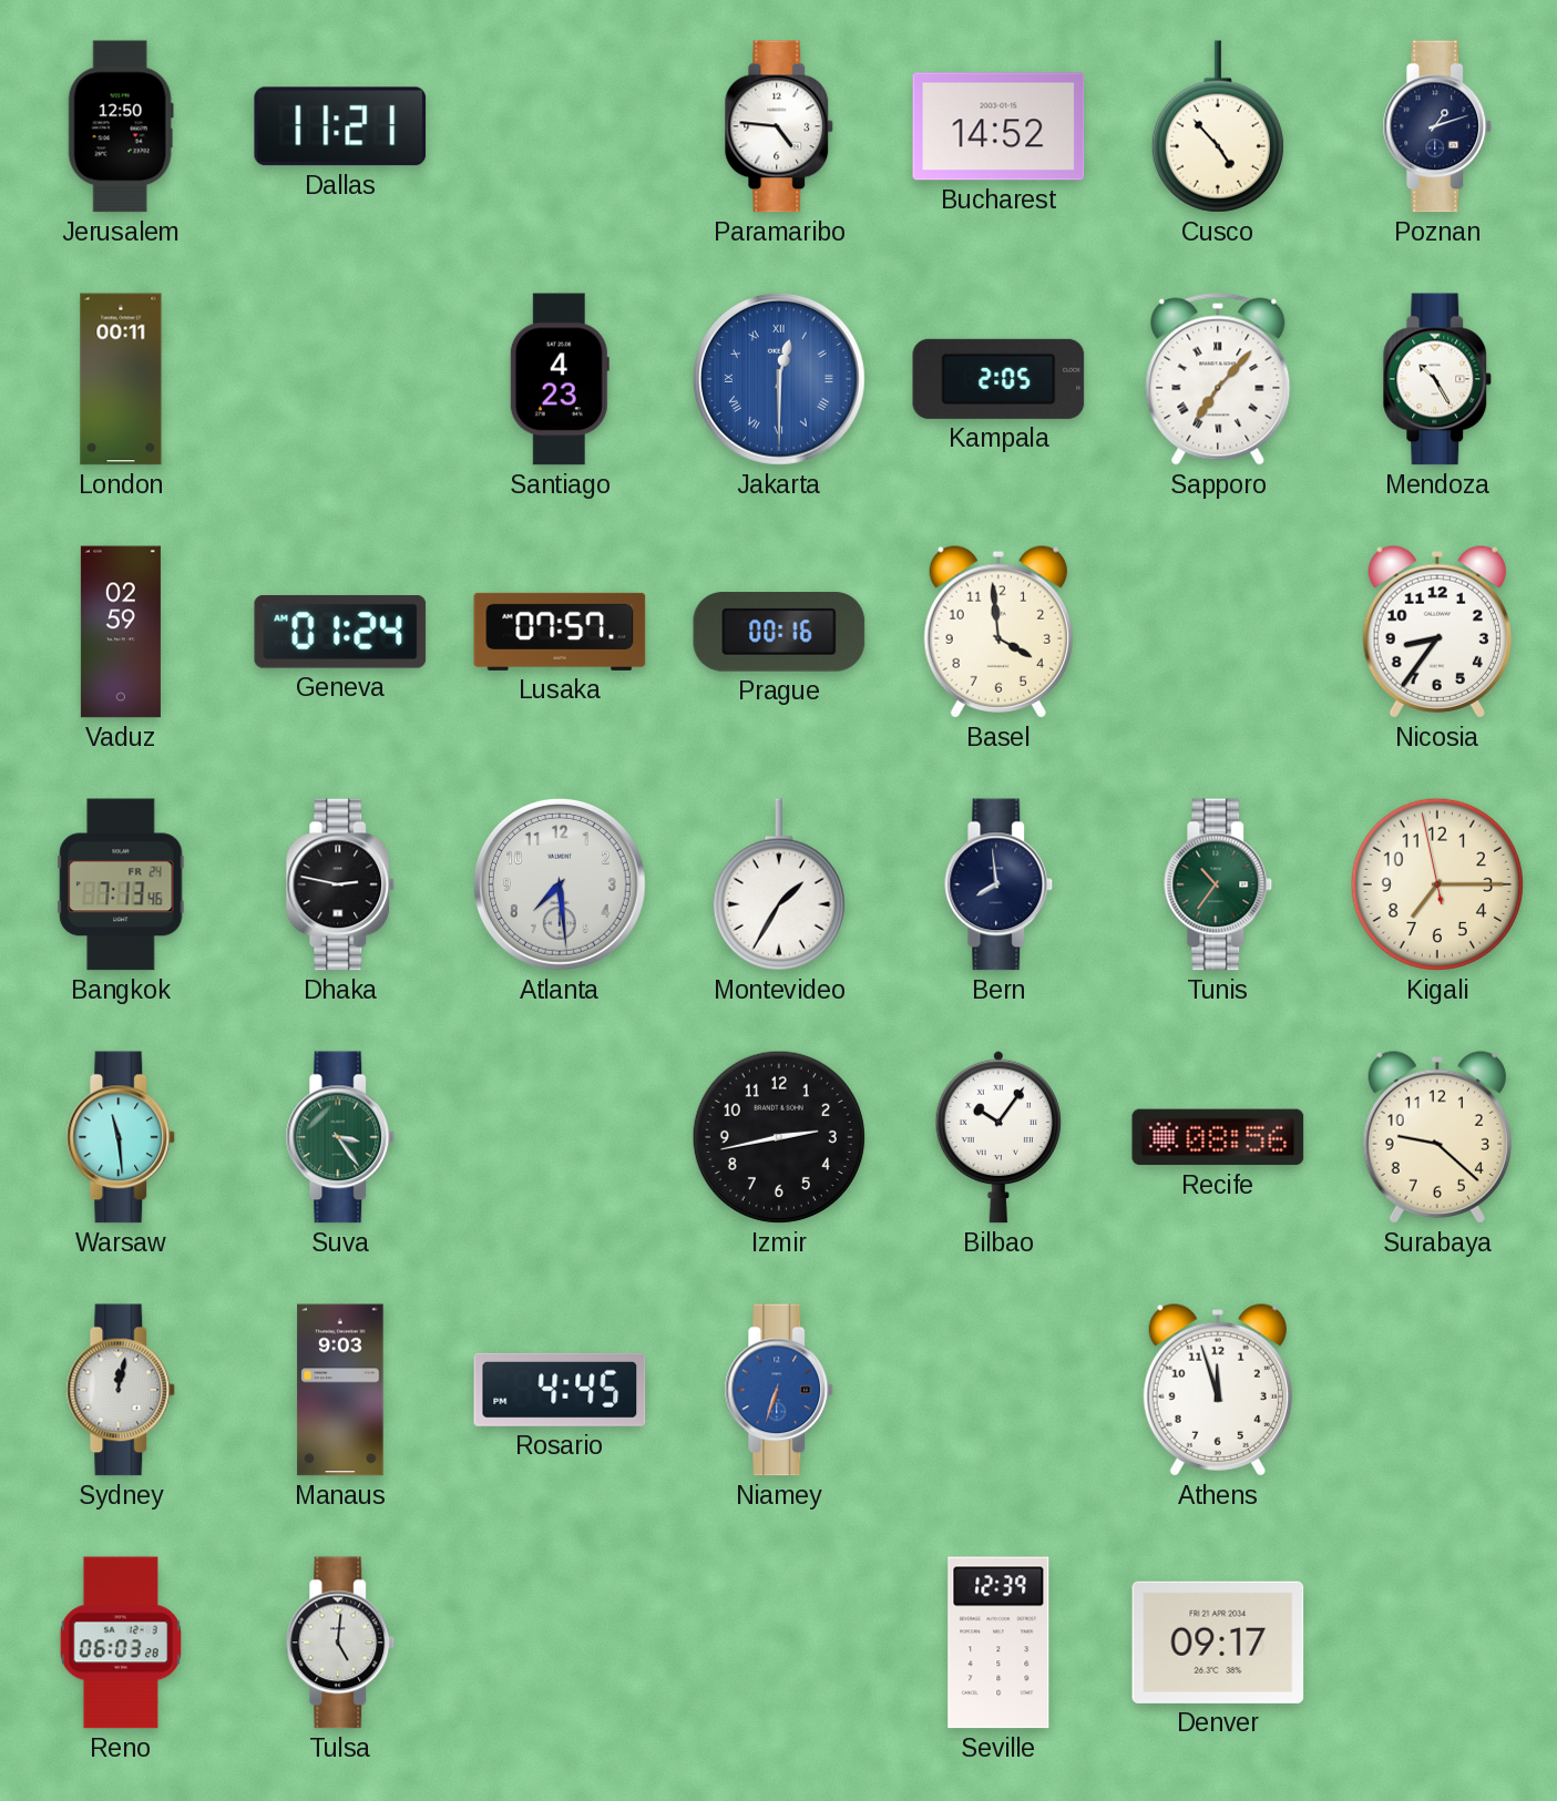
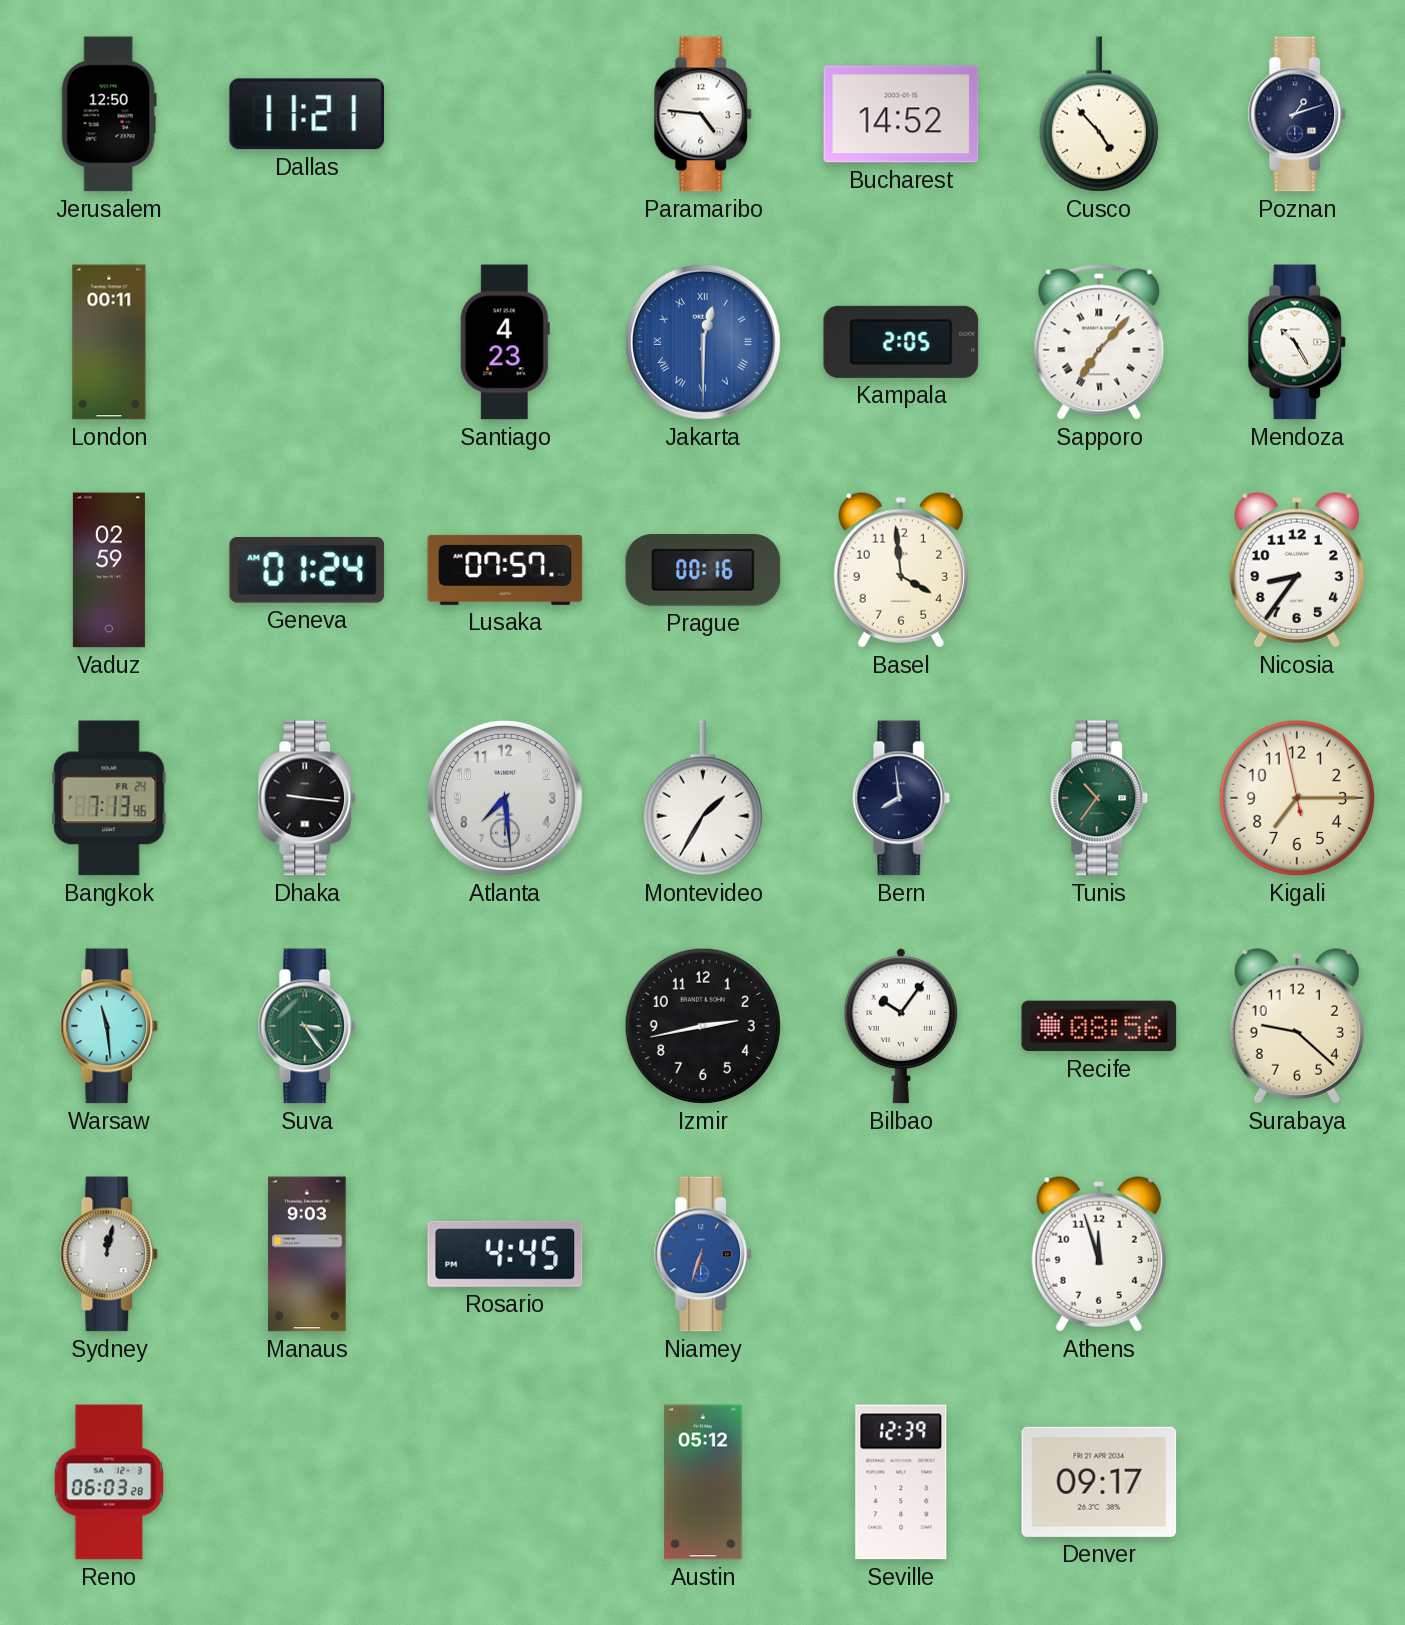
Dhaka: 2:47 -> 9:16 (307, 798)
Tulsa: 5:01 -> none (340, 1643)
Austin: none -> 05:12 (703, 1482)
